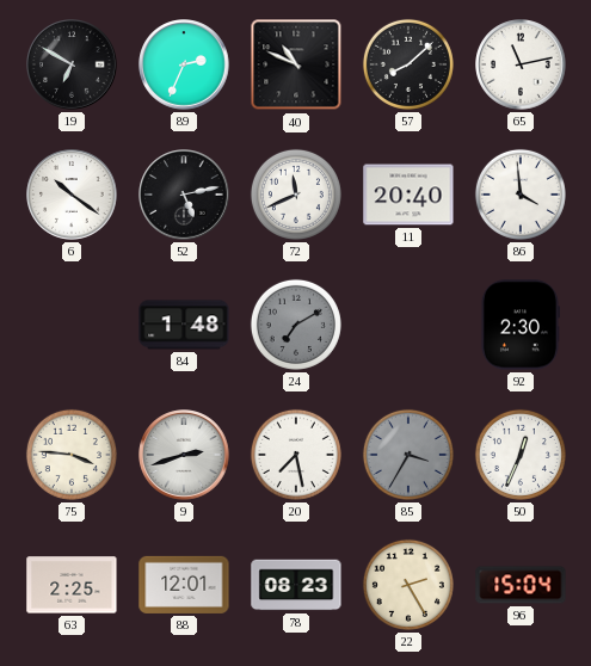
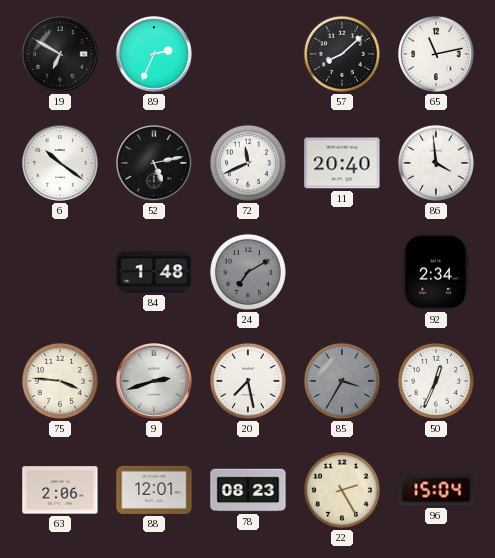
40: 10:49 -> none (296, 64)
92: 2:30 -> 2:34 (435, 272)
63: 2:25 -> 2:06 (60, 490)
